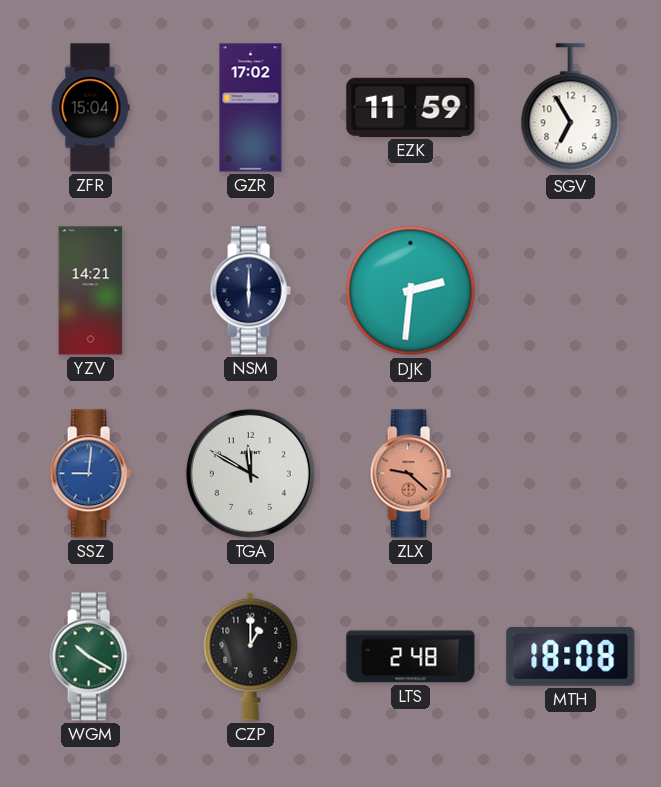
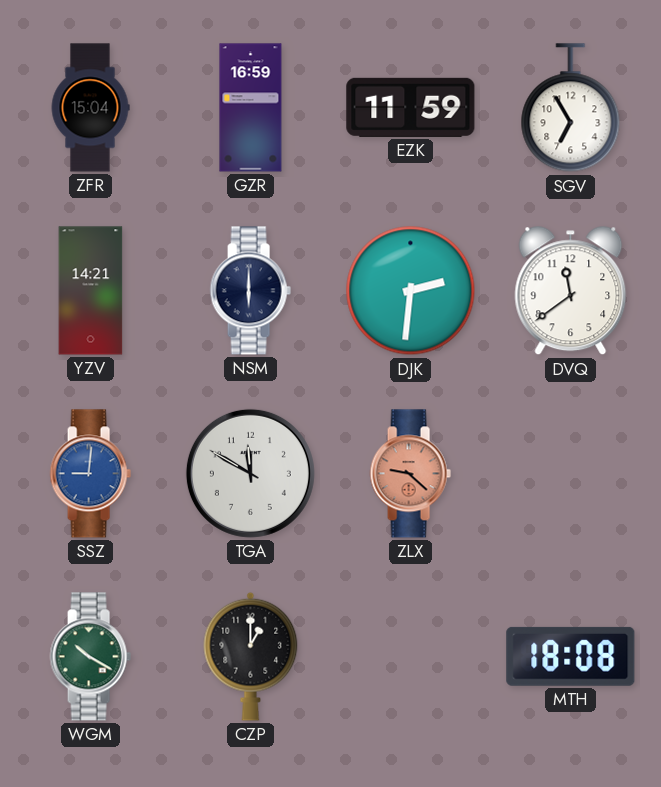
GZR: 17:02 -> 16:59 (251, 108)
DVQ: none -> 11:39 (571, 291)
LTS: 2:48 -> none (411, 657)
